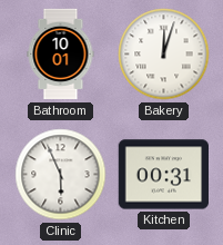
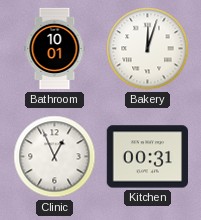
Clinic: 5:56 -> 12:56 (55, 157)
